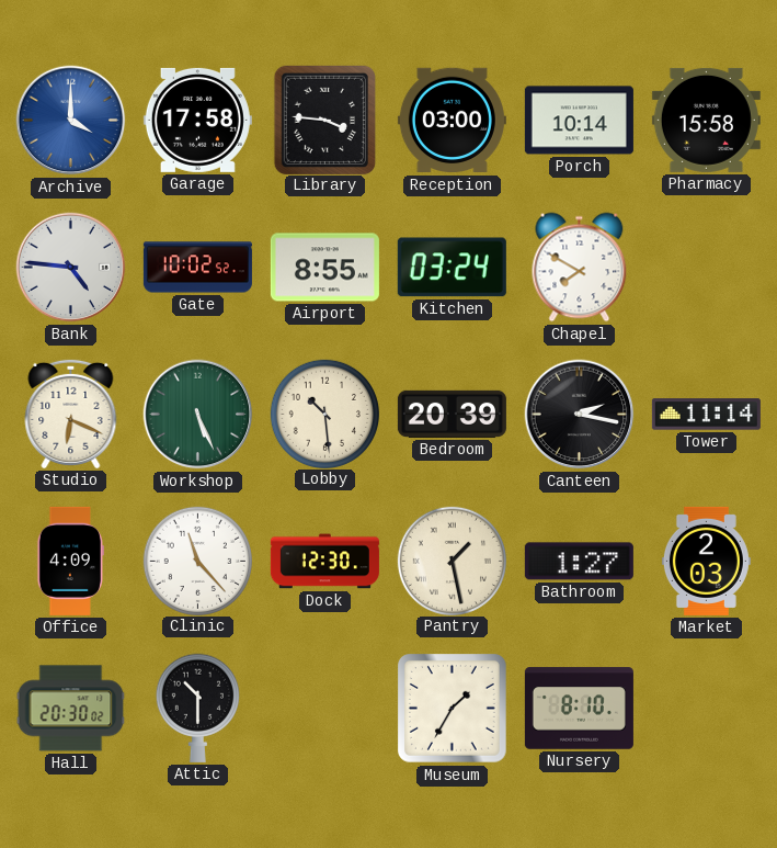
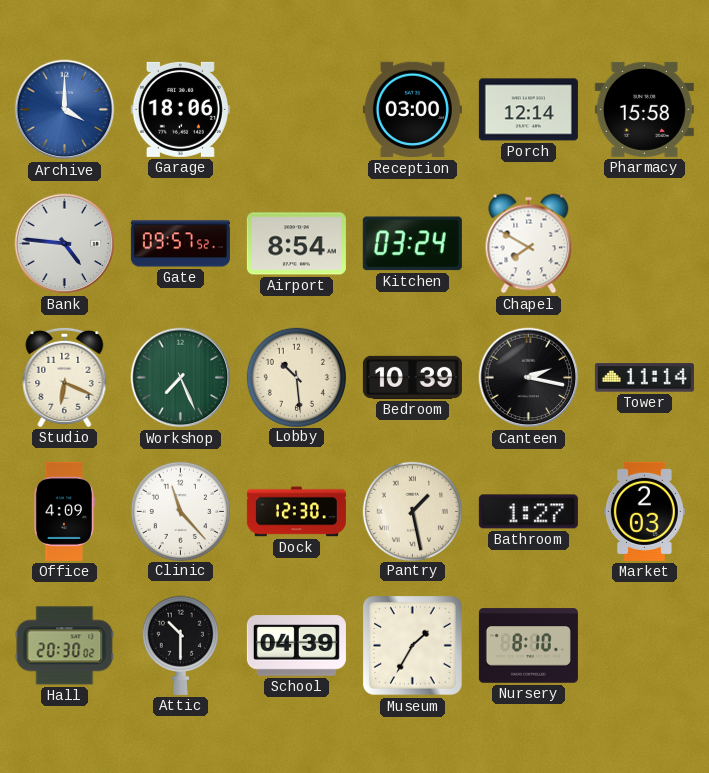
Garage: 17:58 -> 18:06 (180, 109)
Library: 3:46 -> none (324, 120)
Porch: 10:14 -> 12:14 (528, 110)
Gate: 10:02 -> 09:57 (180, 244)
Airport: 8:55 -> 8:54 (296, 244)
Workshop: 5:26 -> 7:26 (181, 378)
Bedroom: 20:39 -> 10:39 (412, 377)
School: none -> 04:39 (296, 646)
